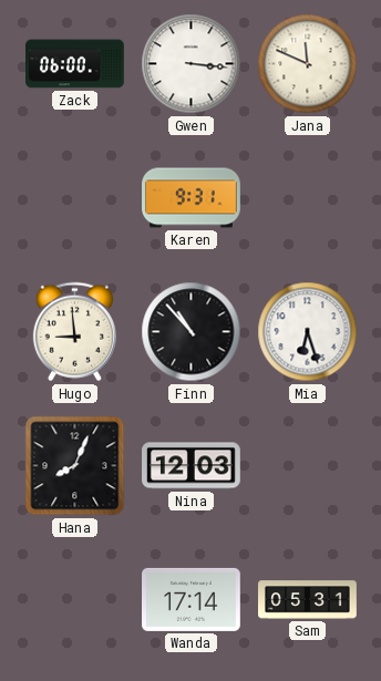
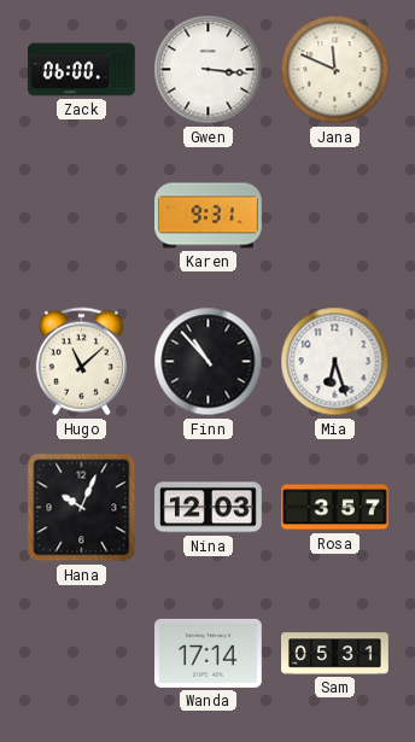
Hugo: 8:59 -> 11:08 (81, 362)
Hana: 8:04 -> 10:04 (82, 508)
Rosa: none -> 3:57 (335, 508)
